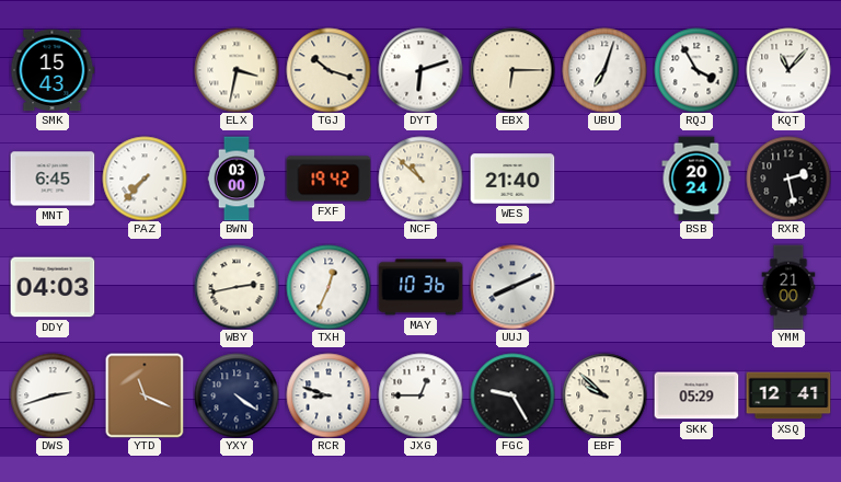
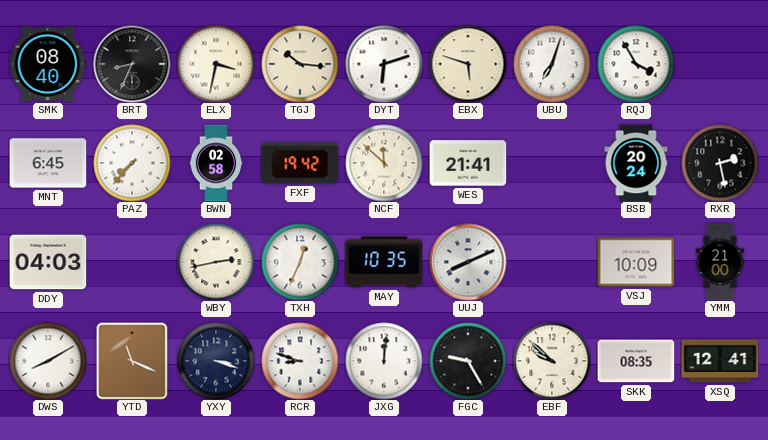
SMK: 15:43 -> 08:40 (48, 64)
BRT: none -> 8:34 (132, 64)
TGJ: 10:18 -> 10:16 (300, 64)
EBX: 6:15 -> 5:48 (468, 64)
KQT: 11:07 -> none (788, 70)
BWN: 03:00 -> 02:58 (216, 163)
NCF: 10:52 -> 11:52 (384, 163)
WES: 21:40 -> 21:41 (468, 163)
MAY: 10:36 -> 10:35 (384, 262)
VSJ: none -> 10:09 (636, 262)
DWS: 2:42 -> 8:10 (48, 361)
YXY: 4:21 -> 3:18 (216, 361)
JXG: 12:45 -> 12:01 (384, 361)
SKK: 05:29 -> 08:35 (636, 361)
